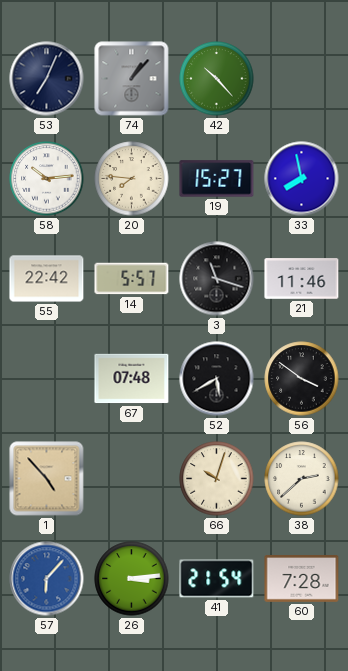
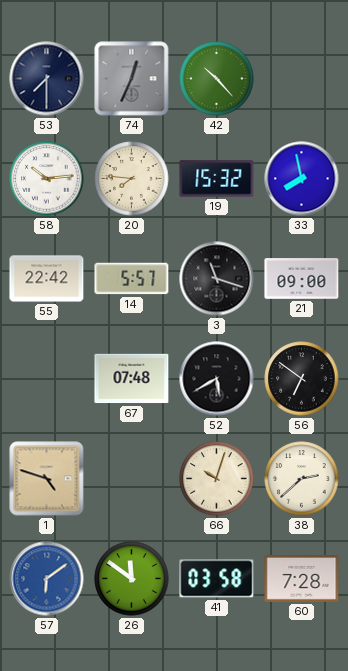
53: 7:04 -> 7:30 (47, 79)
74: 1:07 -> 12:34 (132, 79)
19: 15:27 -> 15:32 (217, 179)
21: 11:46 -> 09:00 (302, 279)
56: 3:51 -> 6:51 (302, 379)
1: 4:53 -> 4:48 (47, 479)
57: 6:07 -> 6:09 (47, 579)
26: 3:14 -> 11:51 (132, 579)
41: 21:54 -> 03:58 (217, 579)
